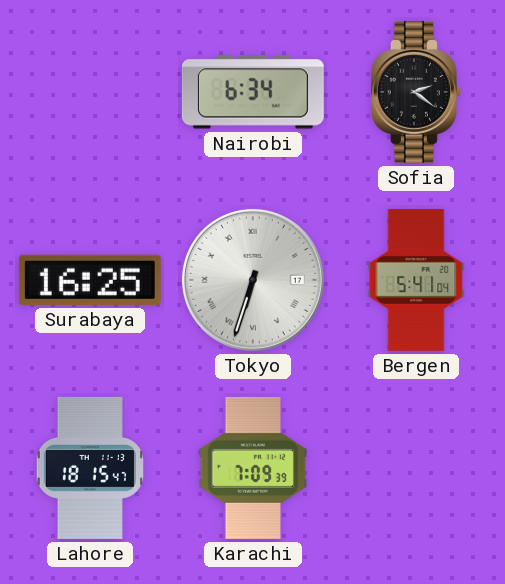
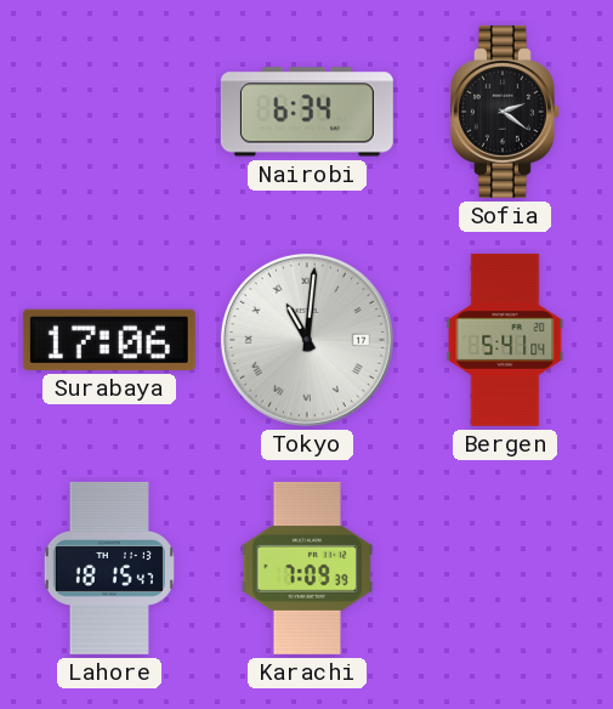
Surabaya: 16:25 -> 17:06 (109, 340)
Tokyo: 6:33 -> 11:01 (307, 340)
